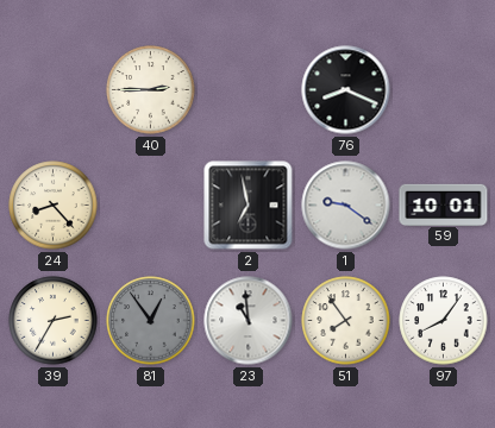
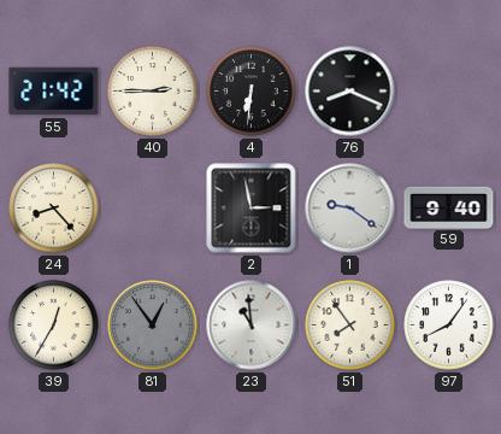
55: none -> 21:42 (54, 92)
4: none -> 6:31 (252, 92)
2: 6:58 -> 2:58 (252, 209)
59: 10:01 -> 9:40 (449, 207)
39: 2:35 -> 12:35 (54, 325)
